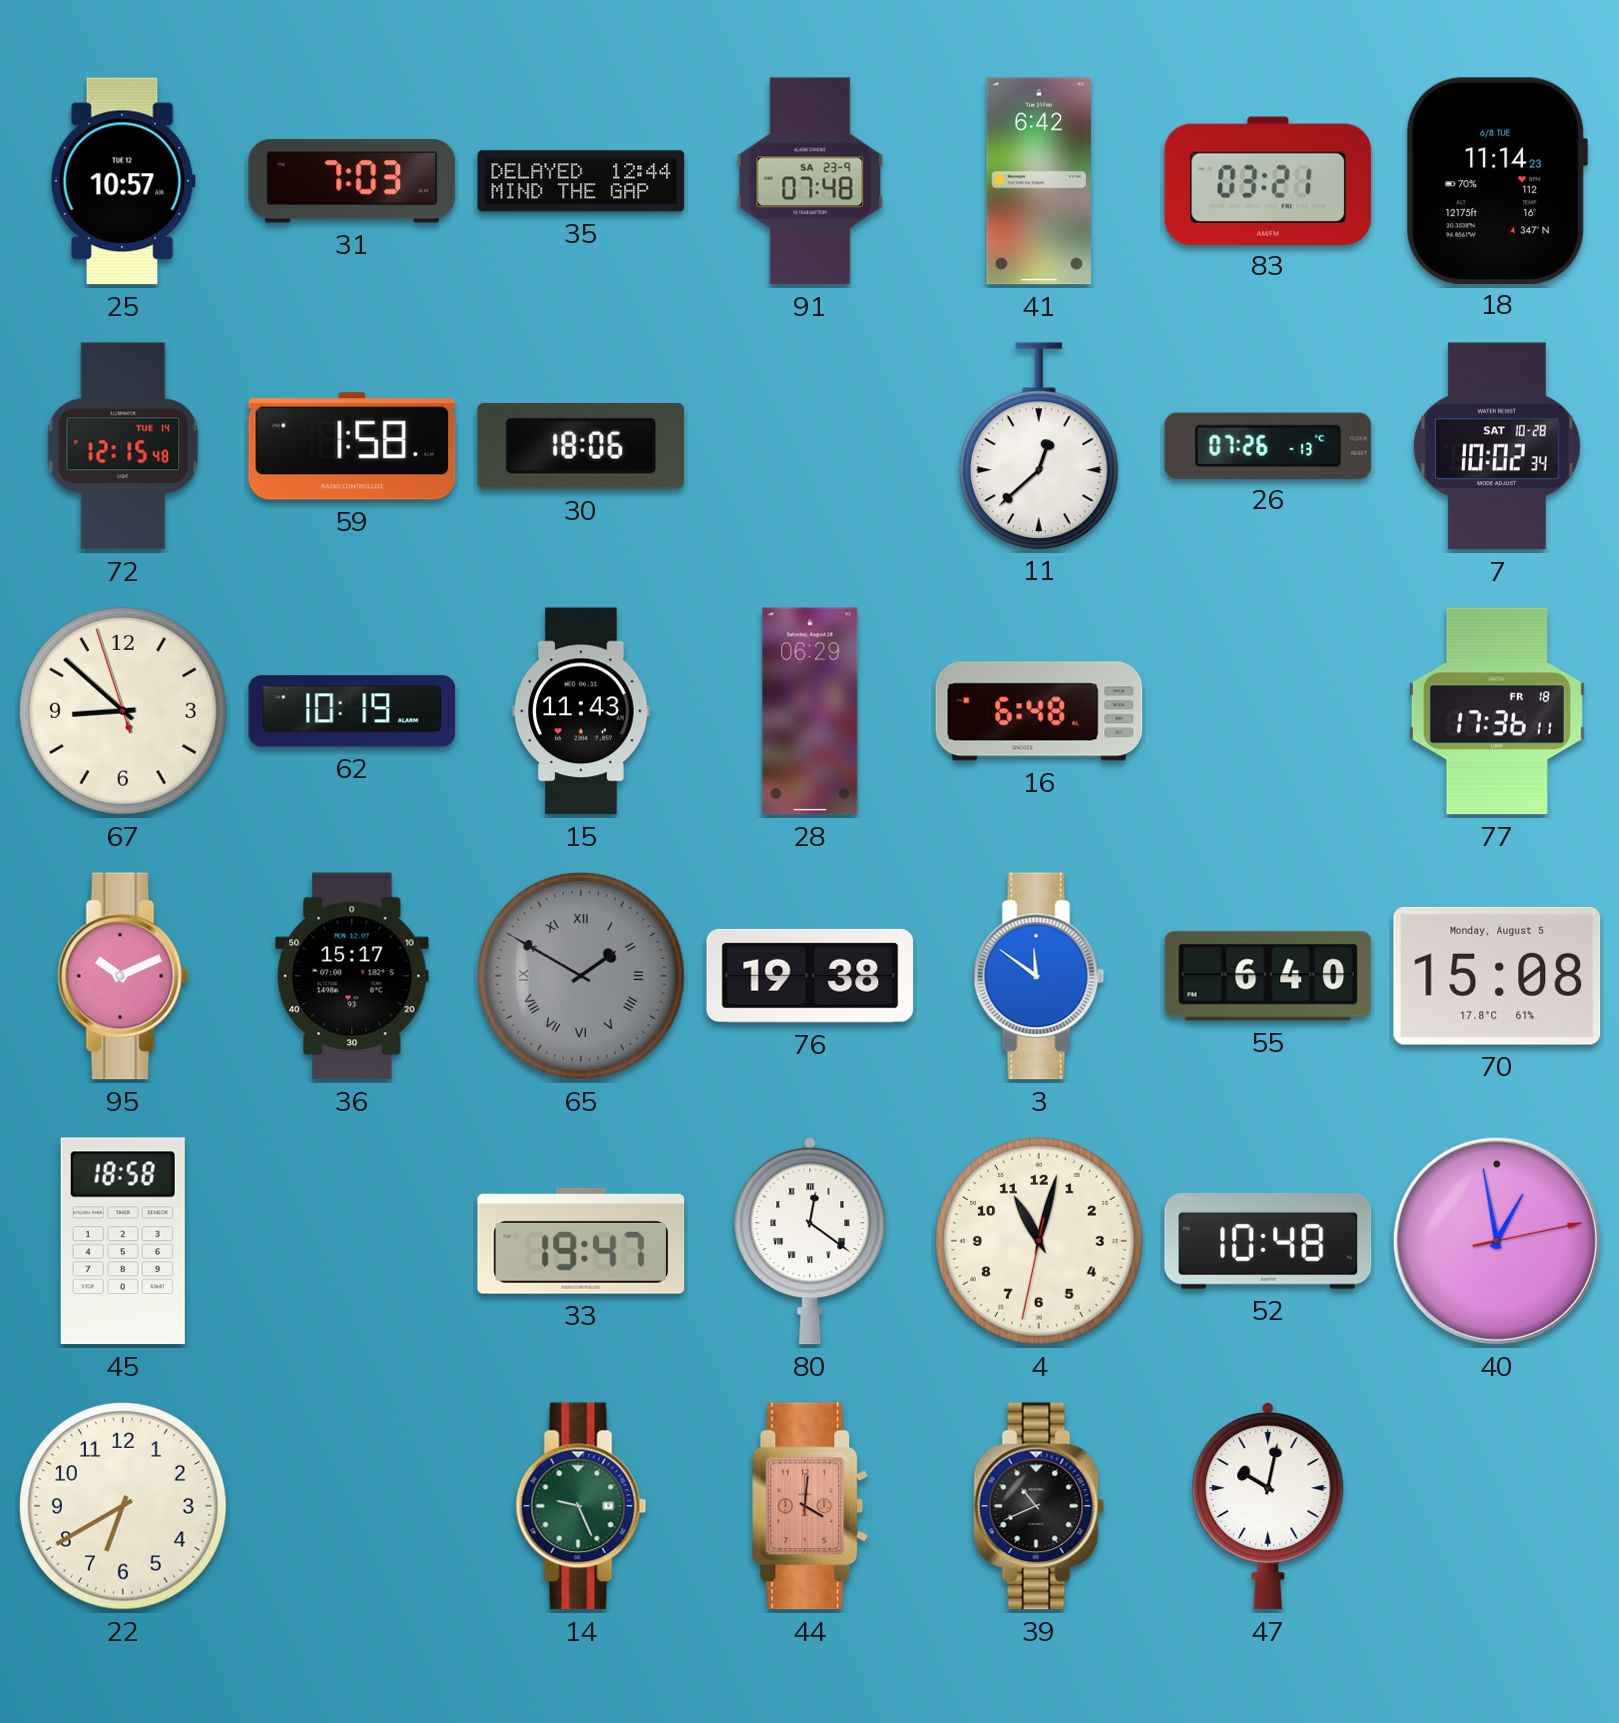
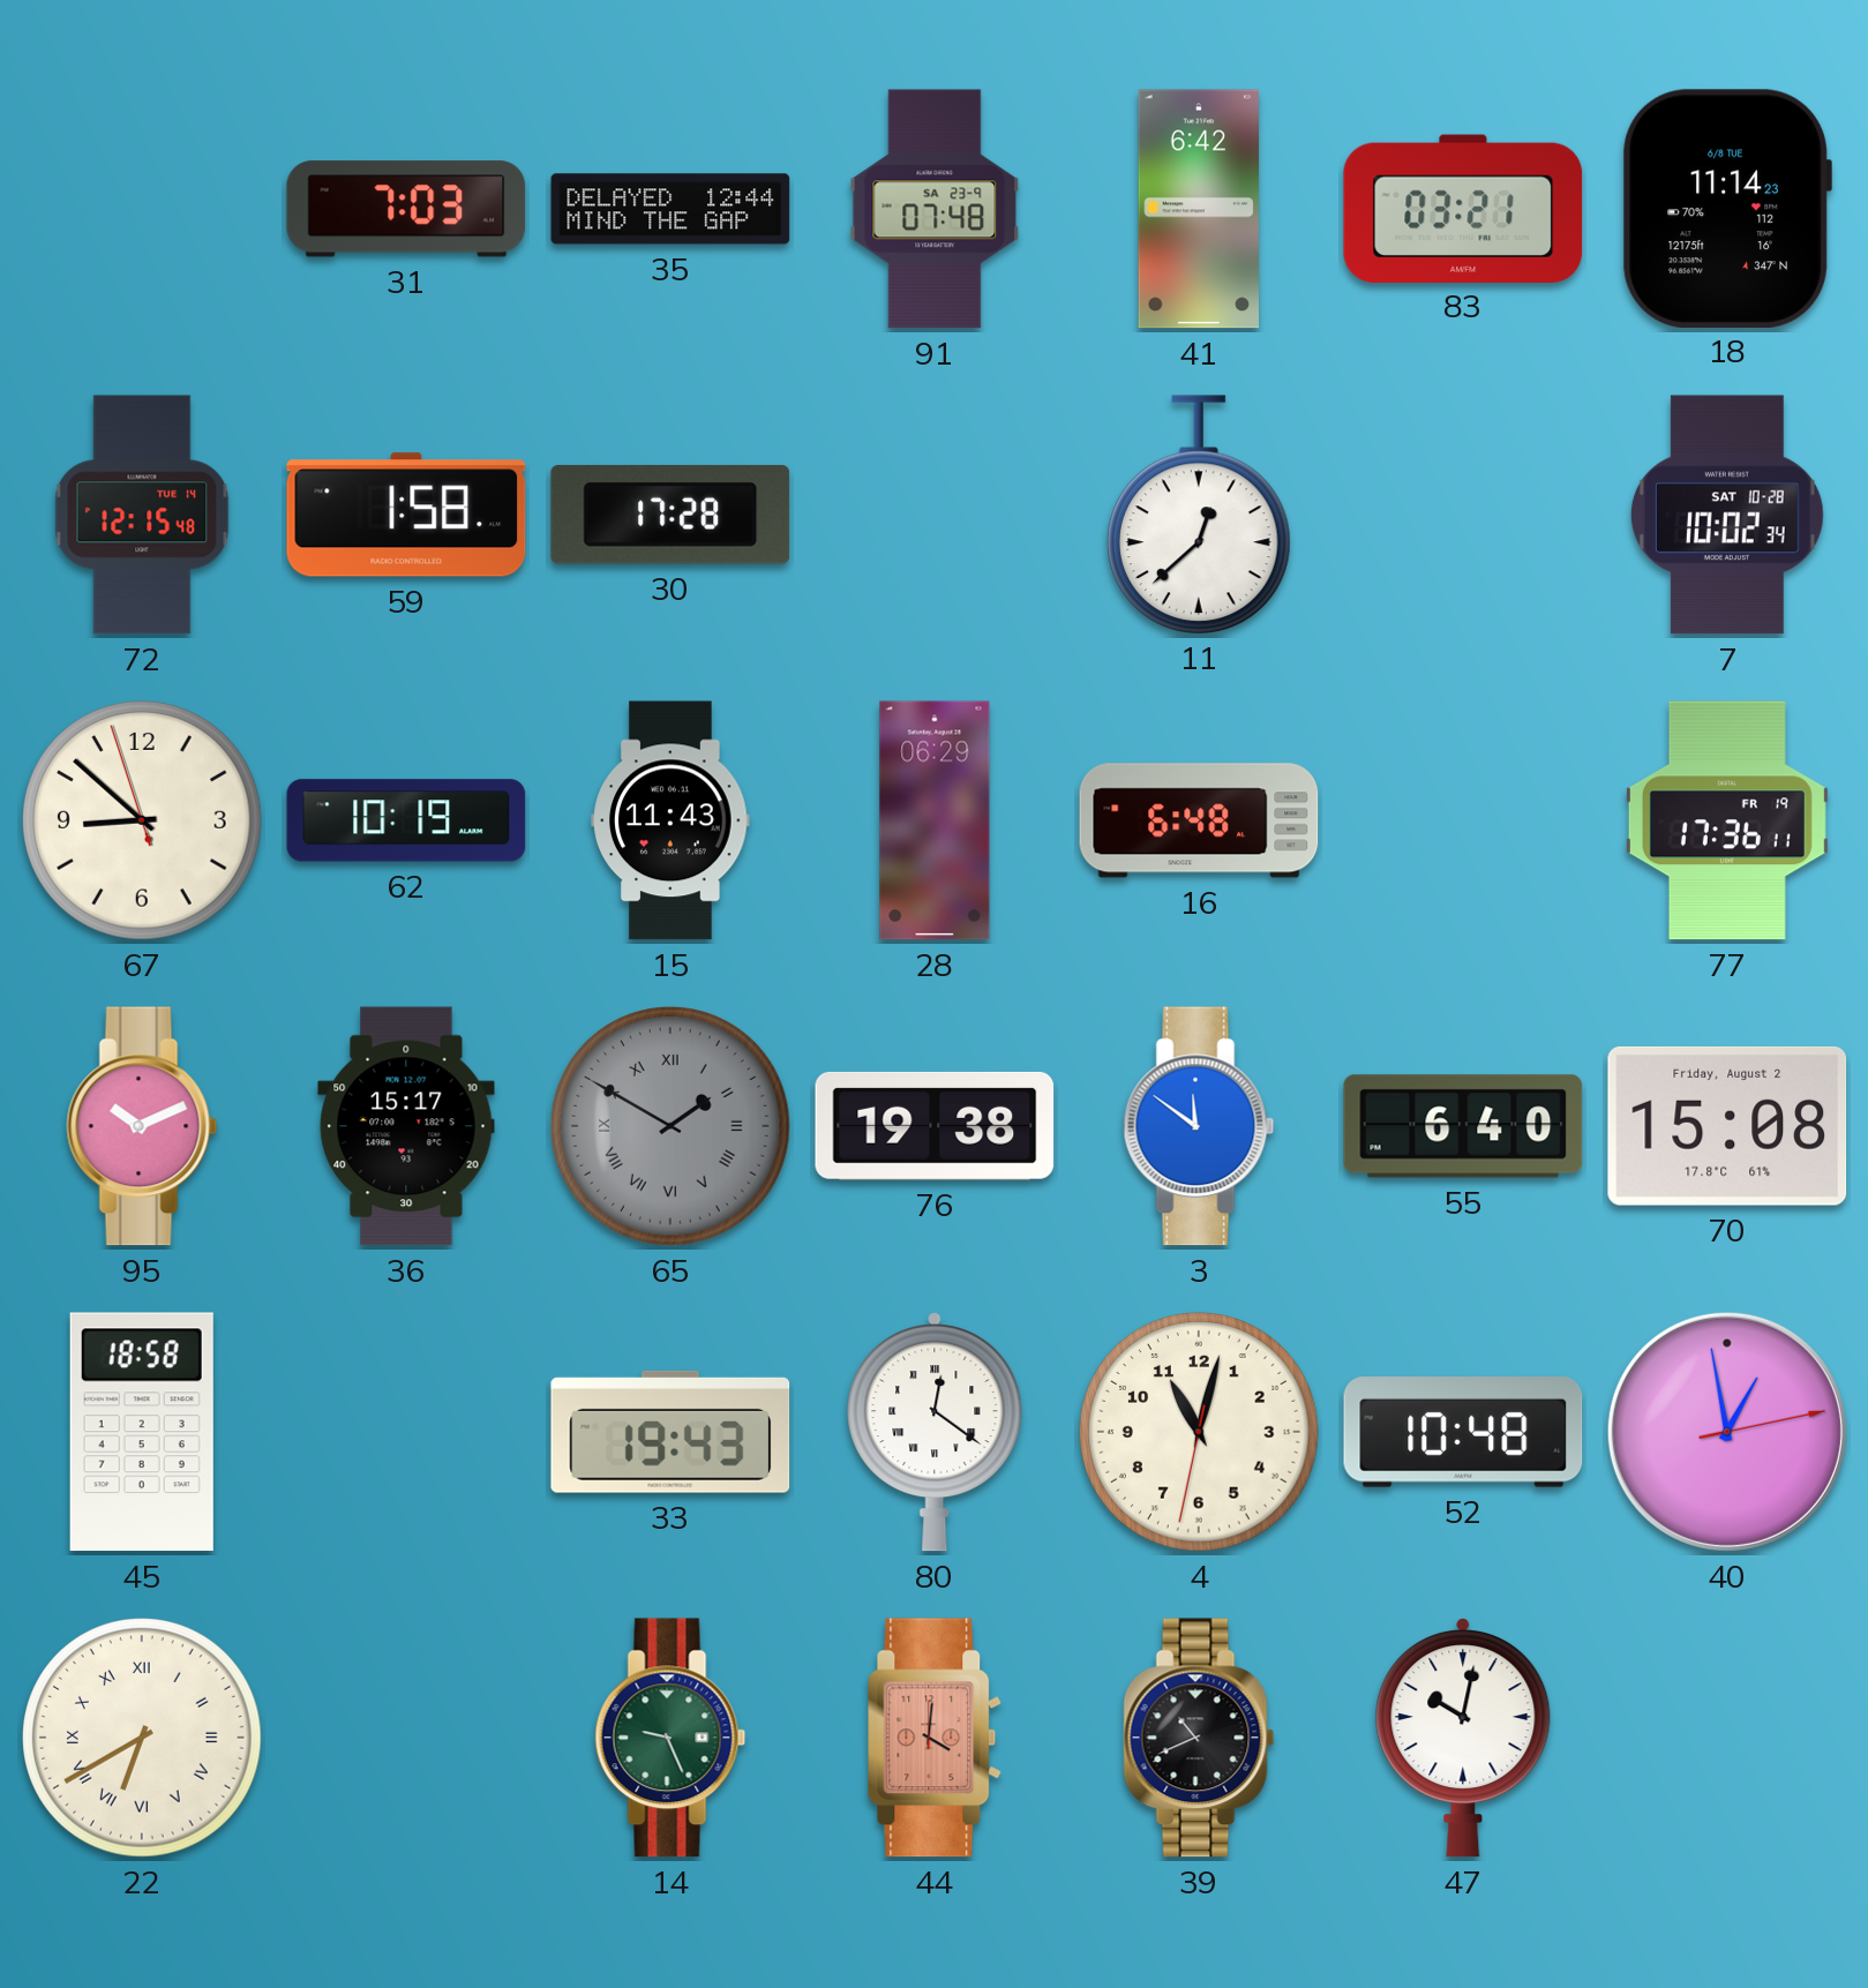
25: 10:57 -> none (123, 181)
30: 18:06 -> 17:28 (670, 515)
26: 07:26 -> none (1268, 445)
77 date: FR 18 -> FR 19 (1727, 820)
70 date: Monday, August 5 -> Friday, August 2 (1727, 1126)
33: 19:47 -> 19:43 (670, 1432)
22 numerals: Arabic -> Roman (142, 1738)
